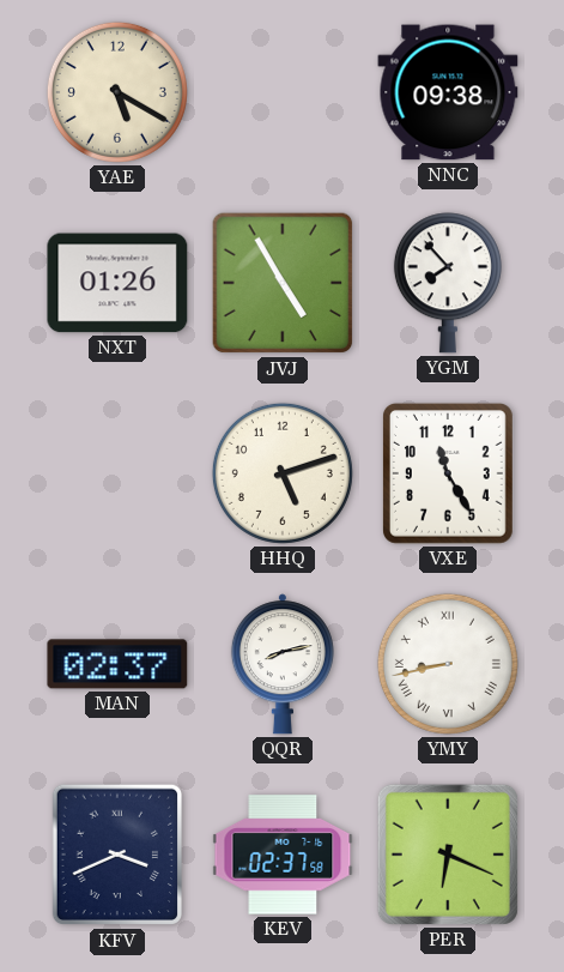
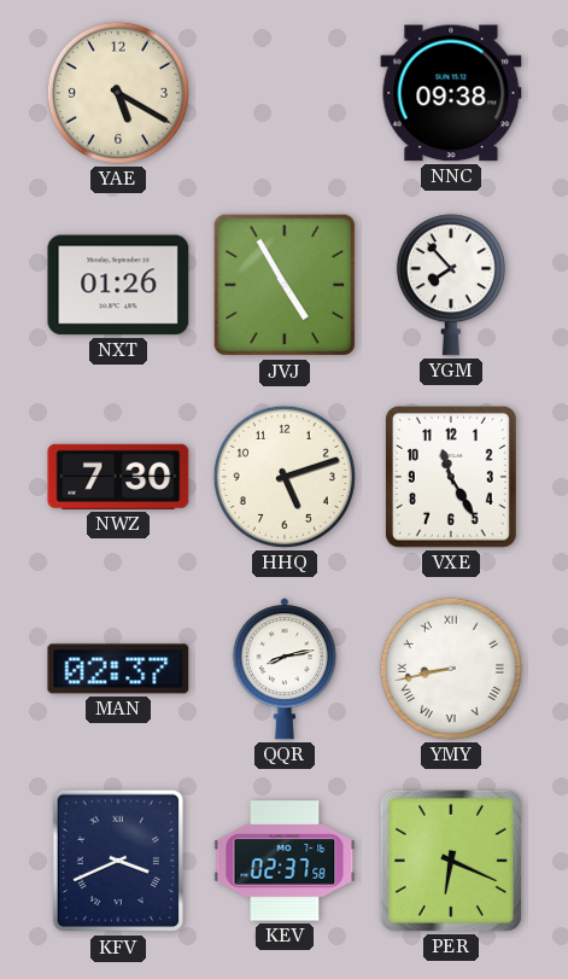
NWZ: none -> 7:30 (118, 477)
